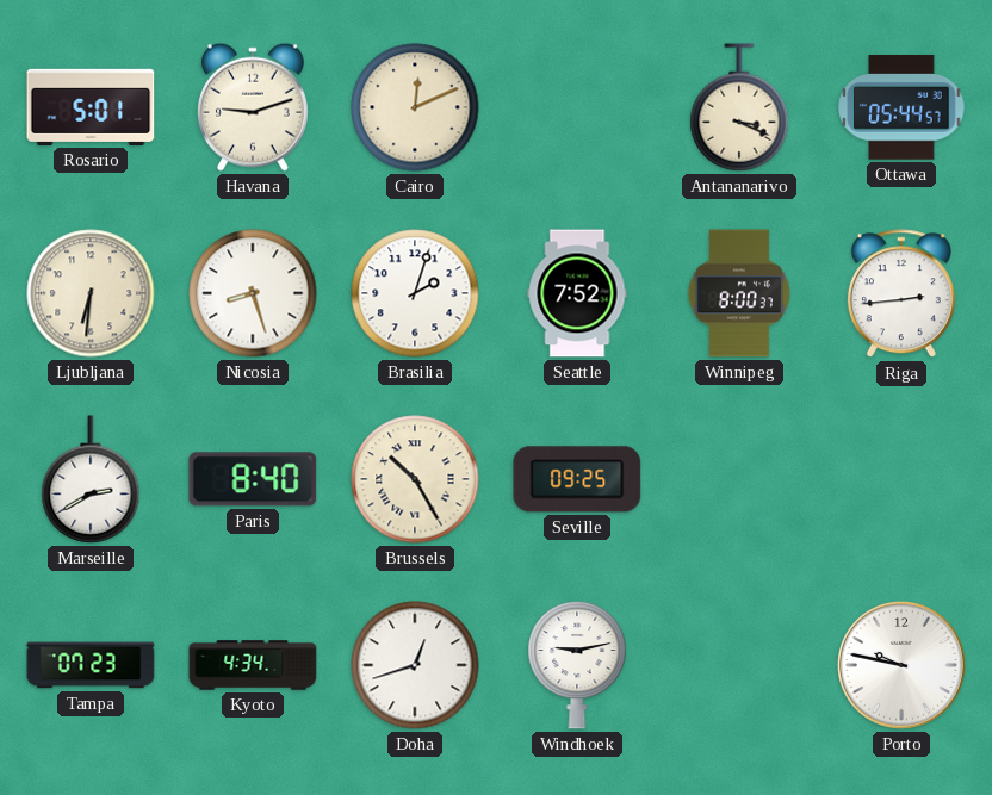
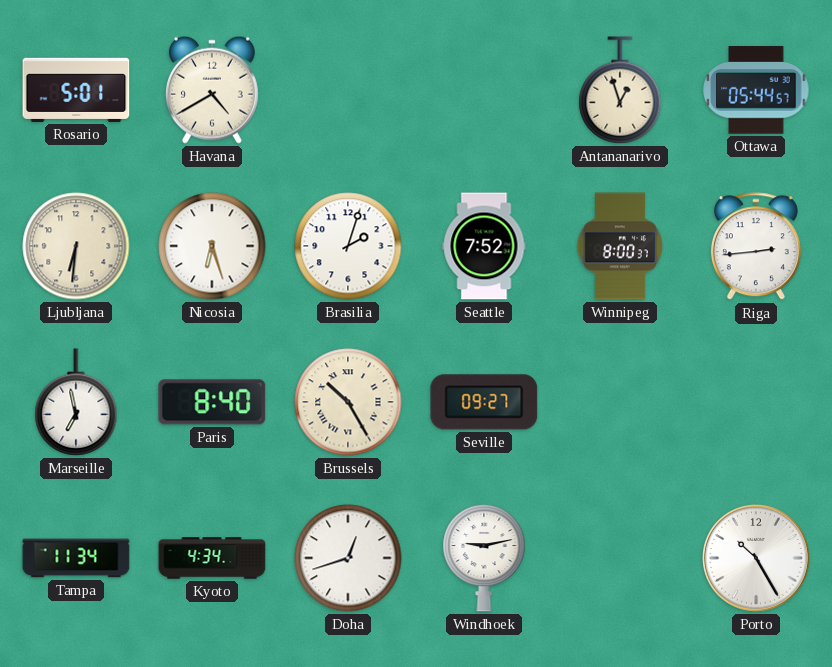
Havana: 9:12 -> 4:40 (212, 90)
Cairo: 12:11 -> none (415, 107)
Antananarivo: 3:19 -> 12:57 (620, 90)
Nicosia: 8:27 -> 6:27 (212, 246)
Marseille: 2:40 -> 6:58 (76, 402)
Seville: 09:25 -> 09:27 (484, 402)
Tampa: 07:23 -> 11:34 (76, 558)
Porto: 9:47 -> 10:25 (757, 559)
